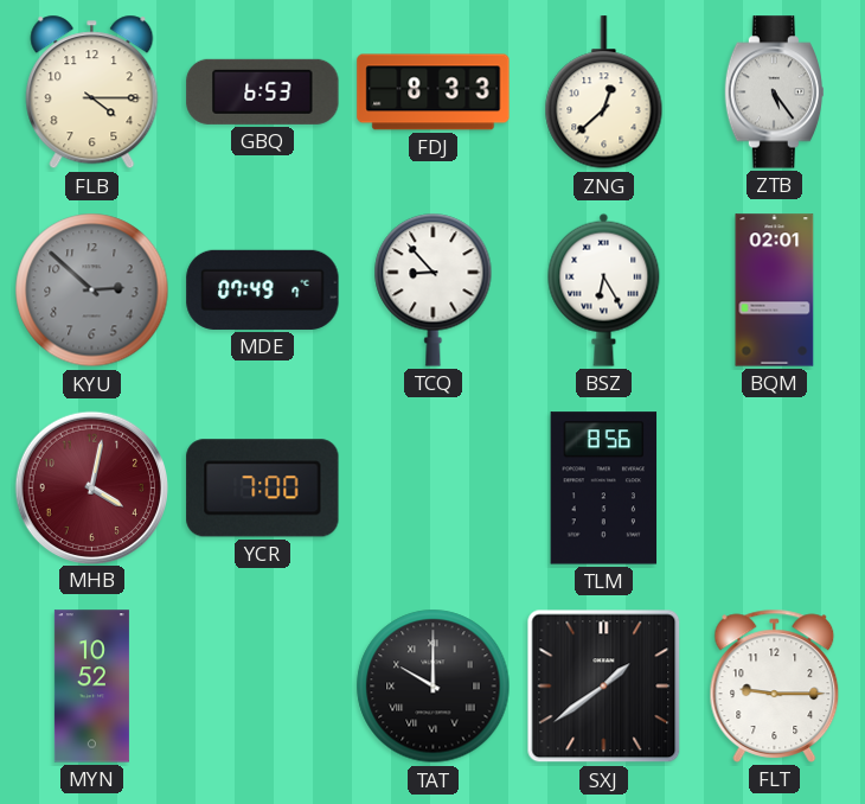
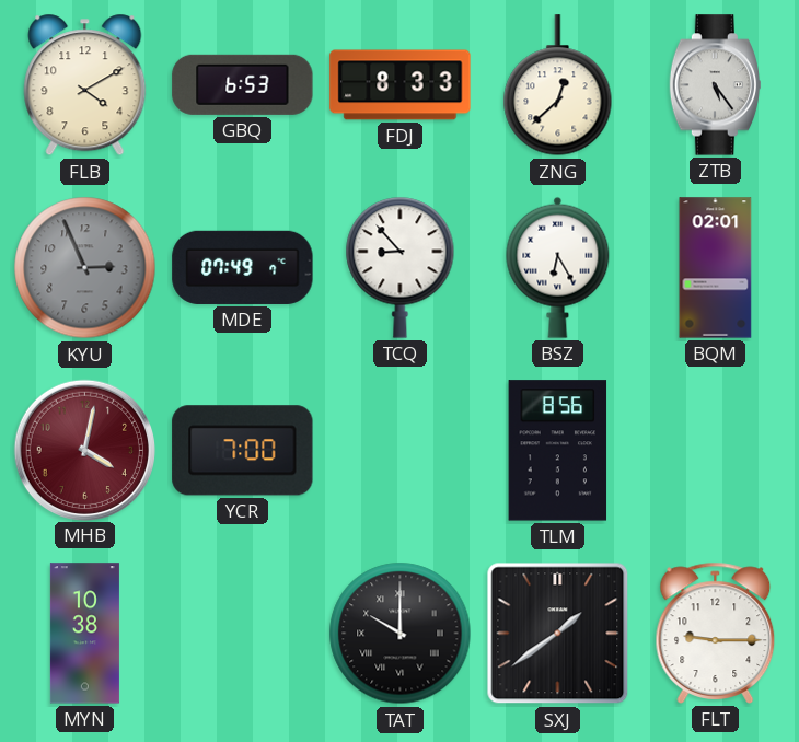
FLB: 4:15 -> 4:10 (85, 85)
KYU: 2:52 -> 2:56 (85, 268)
MYN: 10:52 -> 10:38 (84, 634)
